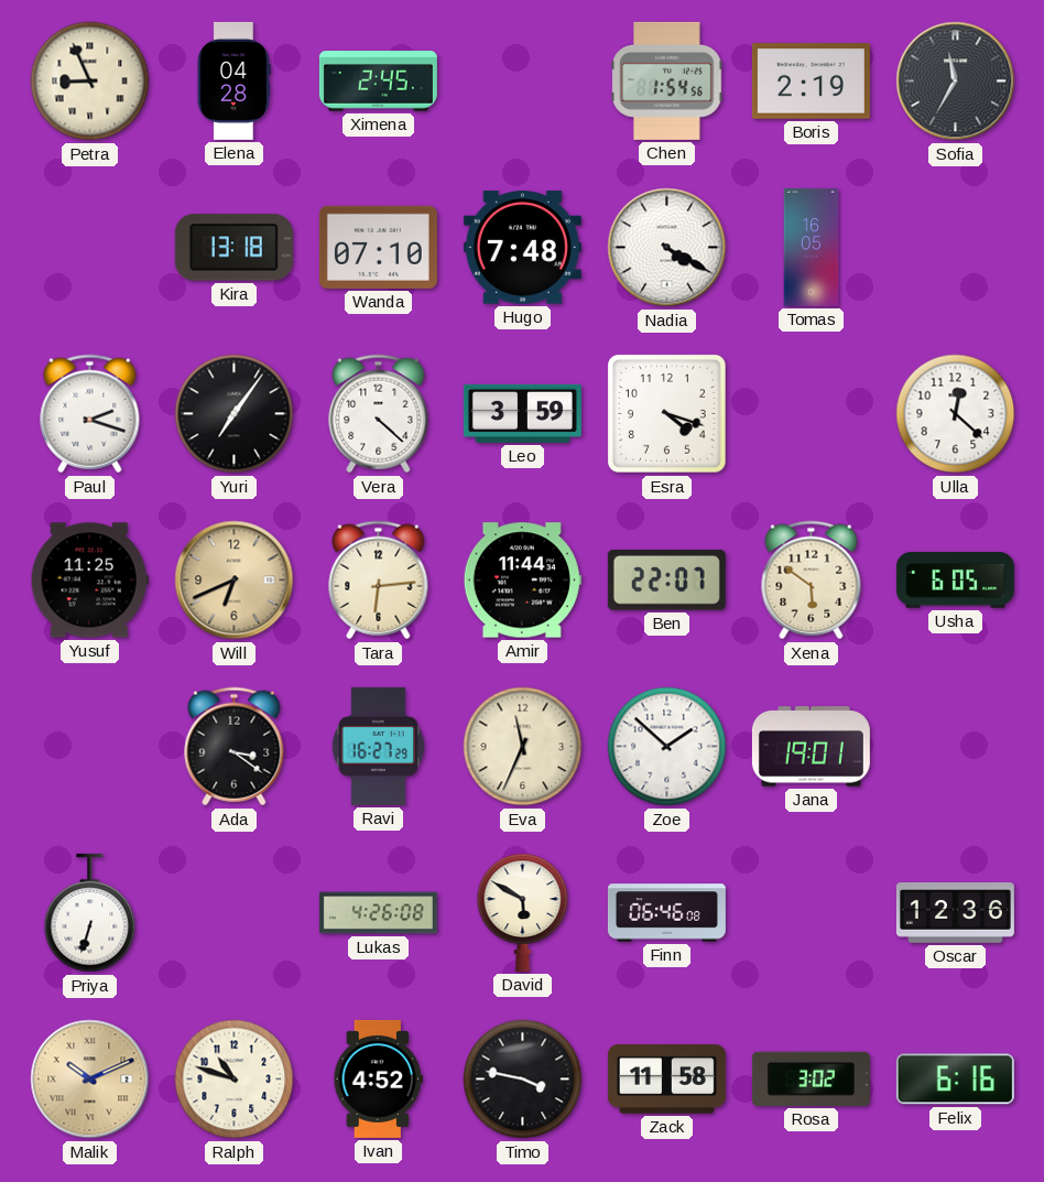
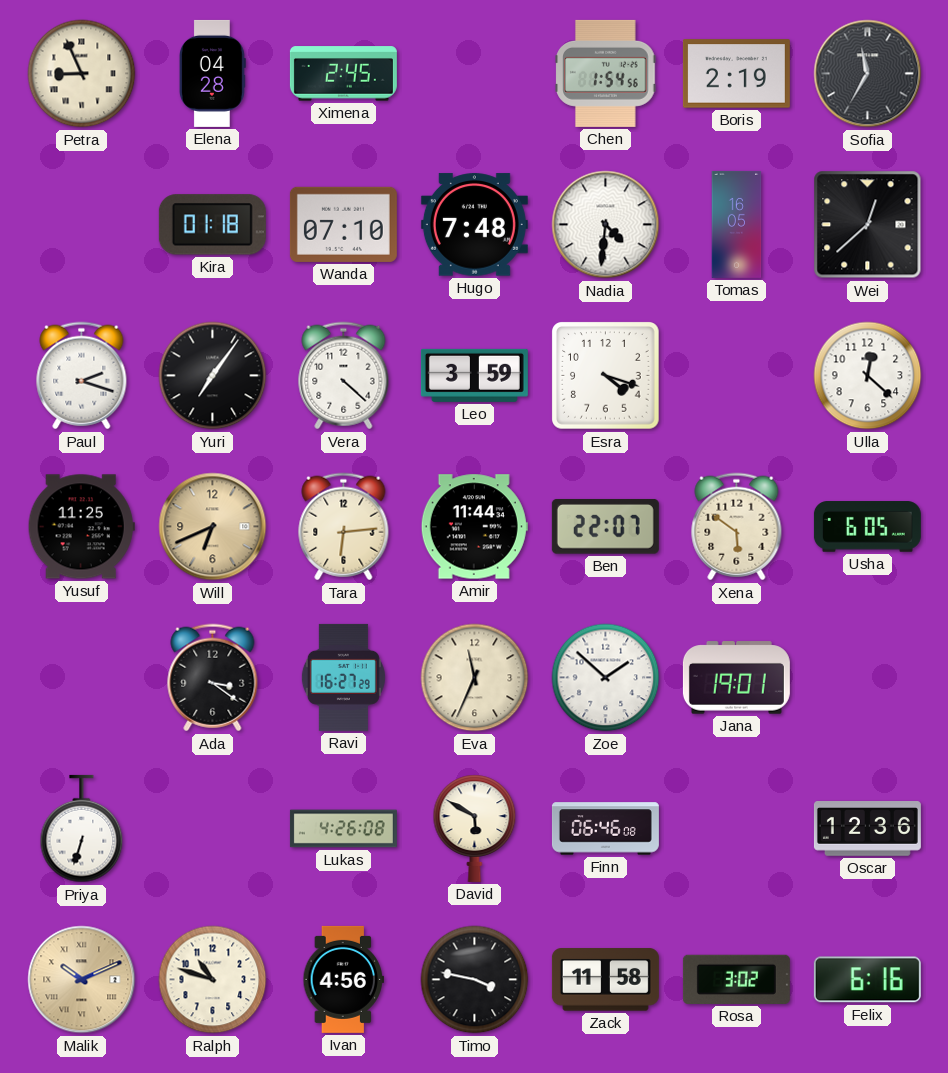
Kira: 13:18 -> 01:18 (212, 225)
Nadia: 4:20 -> 4:31 (606, 225)
Wei: none -> 12:38 (868, 225)
Ivan: 4:52 -> 4:56 (343, 979)
